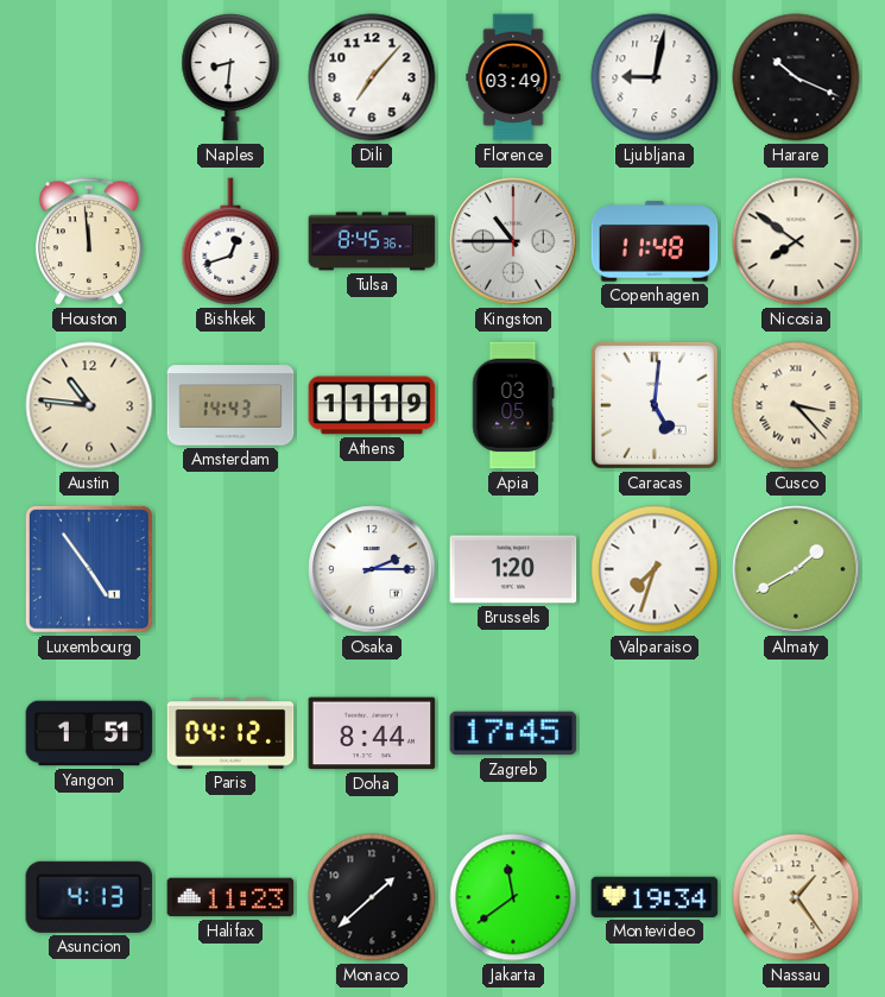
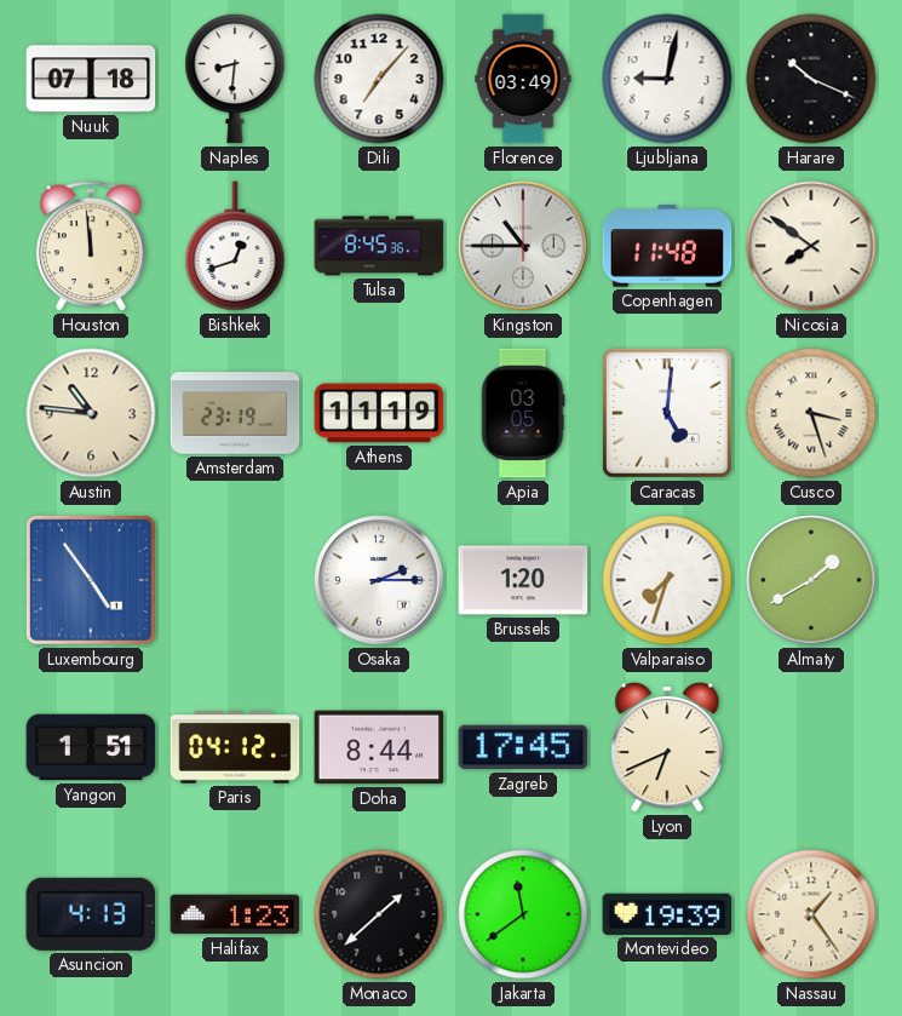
Nuuk: none -> 07:18 (91, 79)
Amsterdam: 14:43 -> 23:19 (235, 413)
Cusco: 3:23 -> 3:27 (811, 413)
Lyon: none -> 6:41 (667, 747)
Halifax: 11:23 -> 1:23 (235, 914)
Montevideo: 19:34 -> 19:39 (667, 914)
